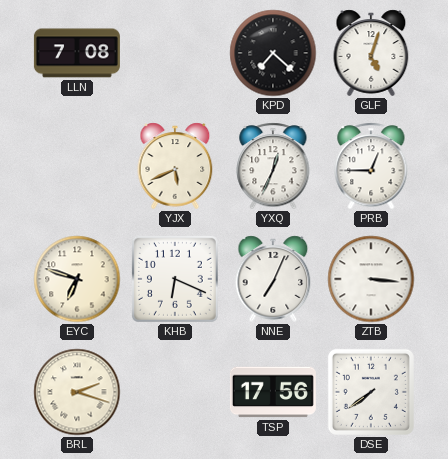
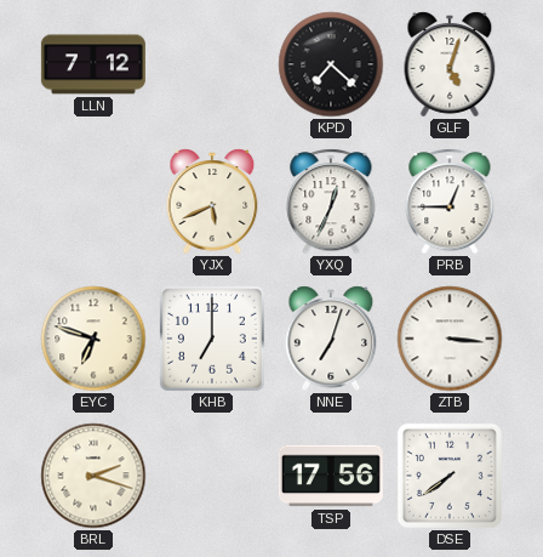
LLN: 7:08 -> 7:12 (93, 64)
KHB: 6:19 -> 7:00 (212, 339)
NNE: 7:04 -> 7:03 (331, 339)
